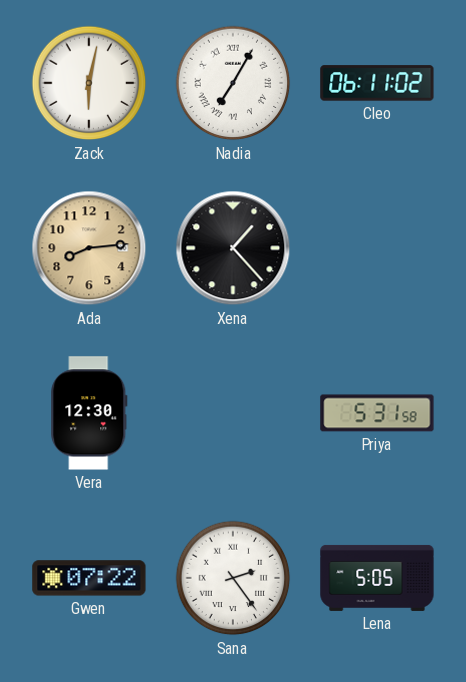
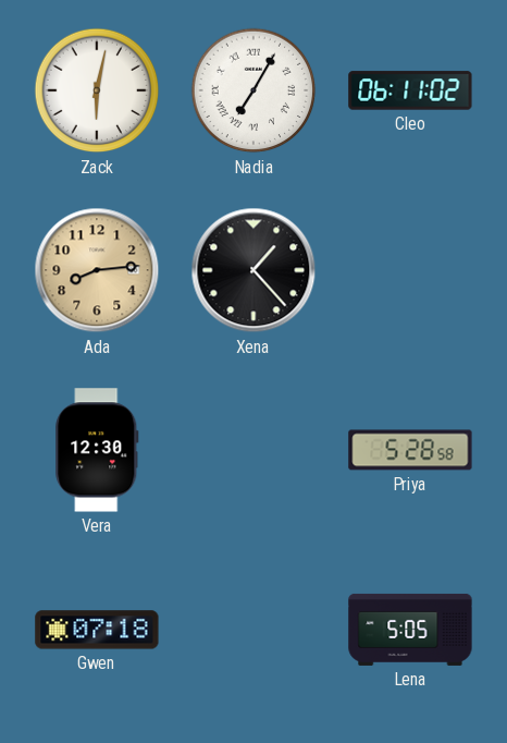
Priya: 5:31 -> 5:28 (410, 450)
Gwen: 07:22 -> 07:18 (97, 630)
Sana: 2:24 -> none (233, 578)
